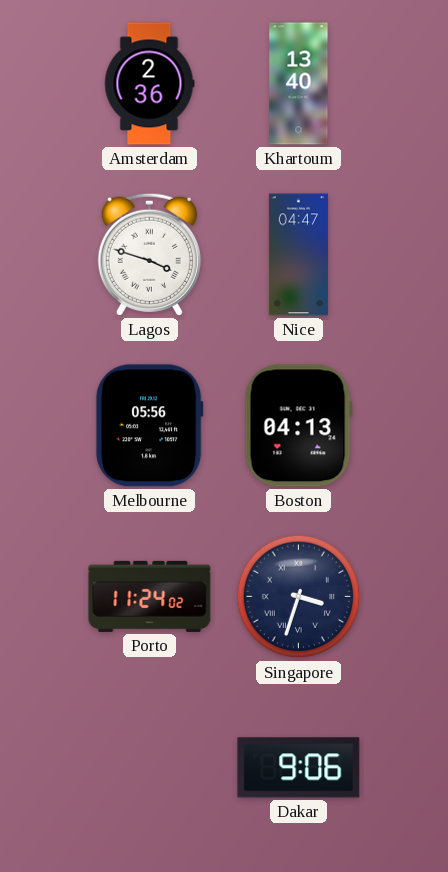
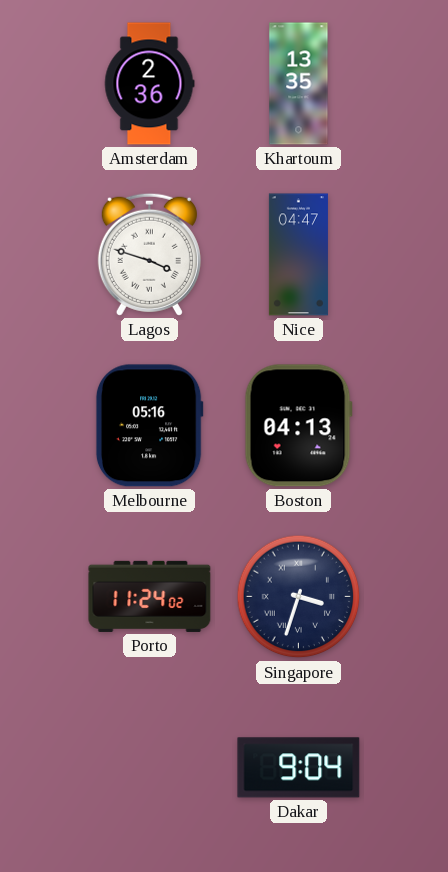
Khartoum: 13:40 -> 13:35 (299, 84)
Melbourne: 05:56 -> 05:16 (149, 426)
Dakar: 9:06 -> 9:04 (299, 768)
